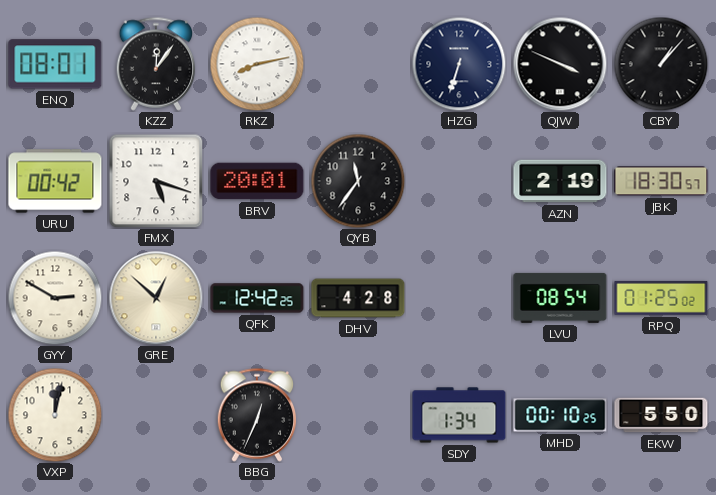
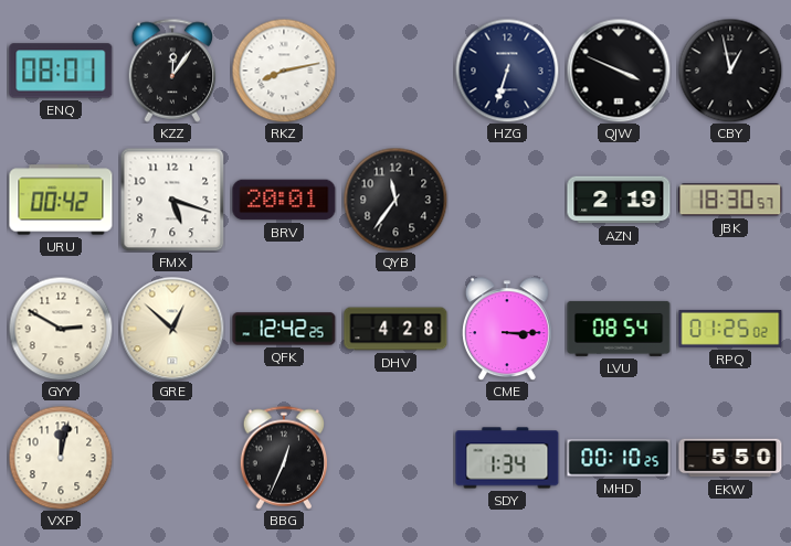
CBY: 1:07 -> 12:58 (730, 71)
CME: none -> 3:15 (507, 329)
